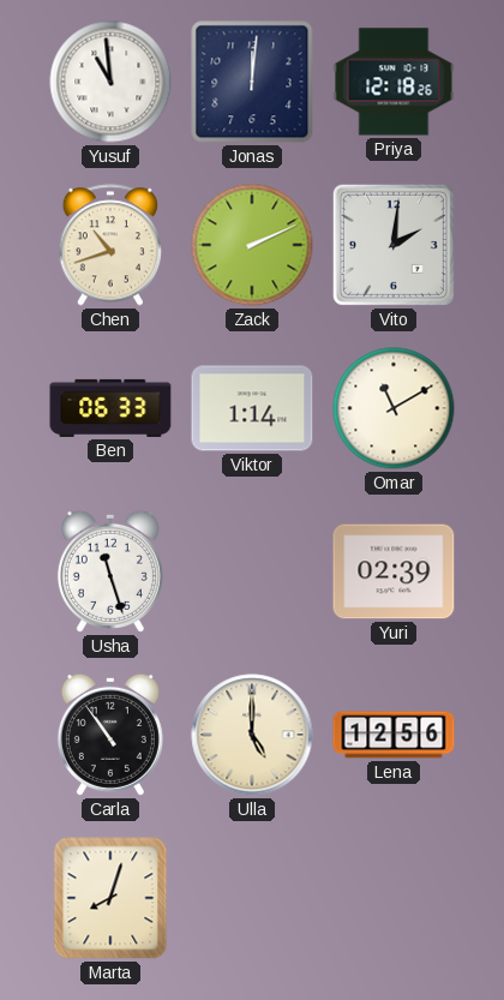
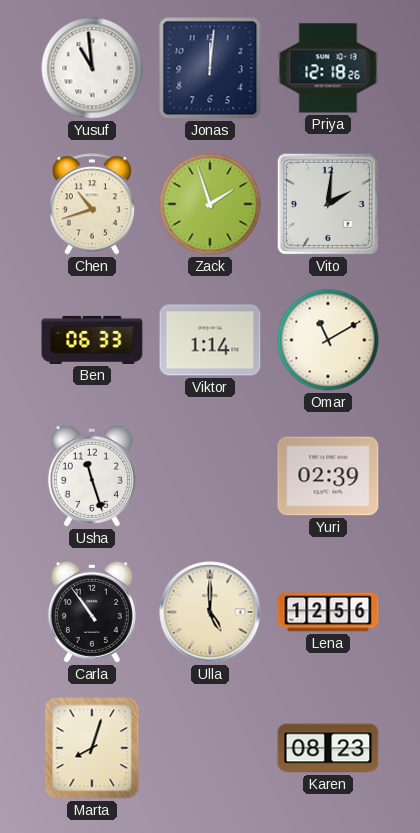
Zack: 2:11 -> 1:57 (210, 204)
Karen: none -> 08:23 (328, 748)
